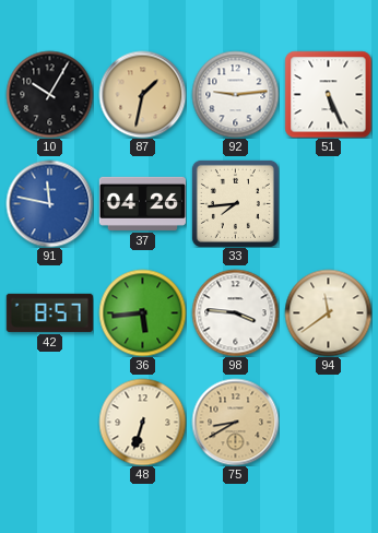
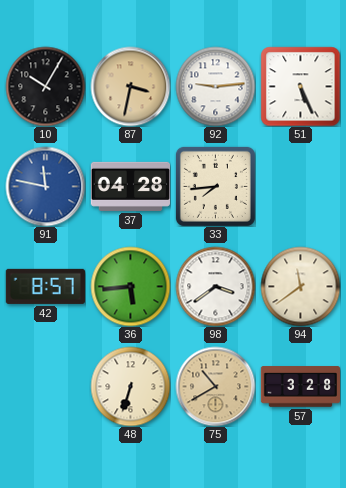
87: 1:32 -> 3:32 (130, 86)
37: 04:26 -> 04:28 (130, 186)
98: 3:46 -> 3:39 (215, 286)
75: 8:40 -> 10:40 (215, 386)
57: none -> 3:28 (300, 387)
